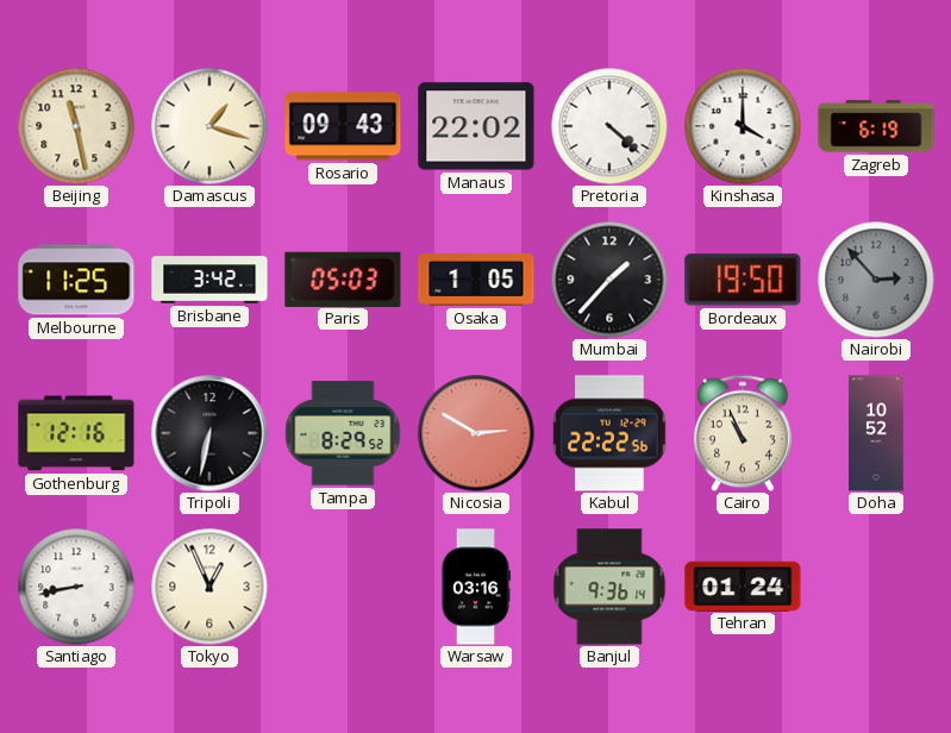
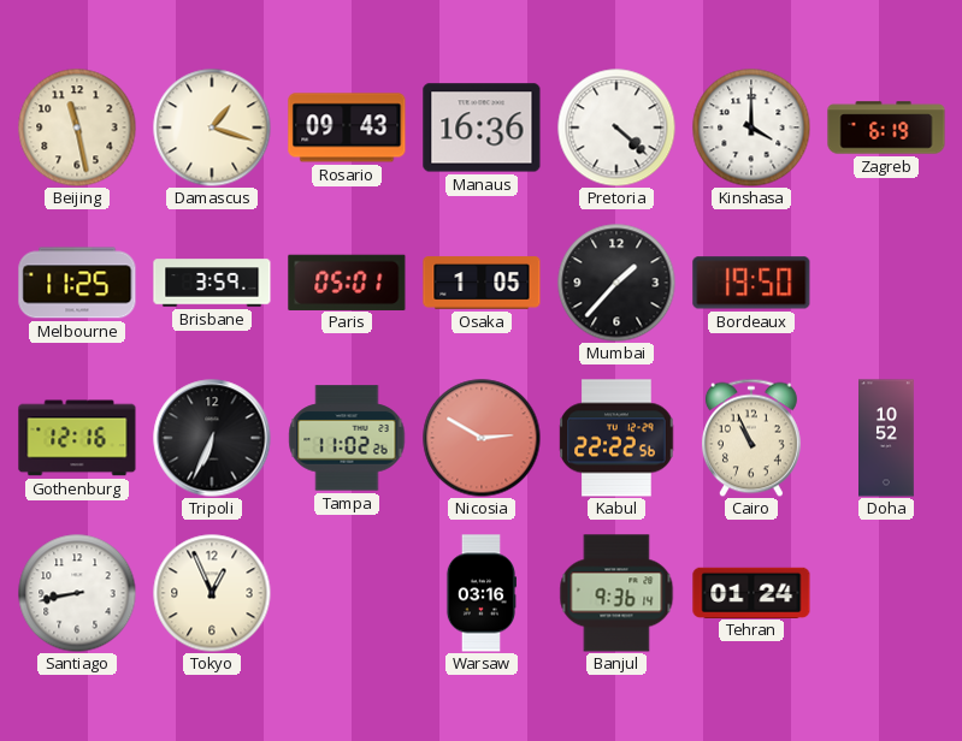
Manaus: 22:02 -> 16:36 (482, 128)
Brisbane: 3:42 -> 3:59 (212, 283)
Paris: 05:03 -> 05:01 (347, 281)
Nairobi: 2:53 -> none (876, 280)
Tripoli: 6:32 -> 6:34 (212, 438)
Tampa: 8:29 -> 11:02 (347, 438)
